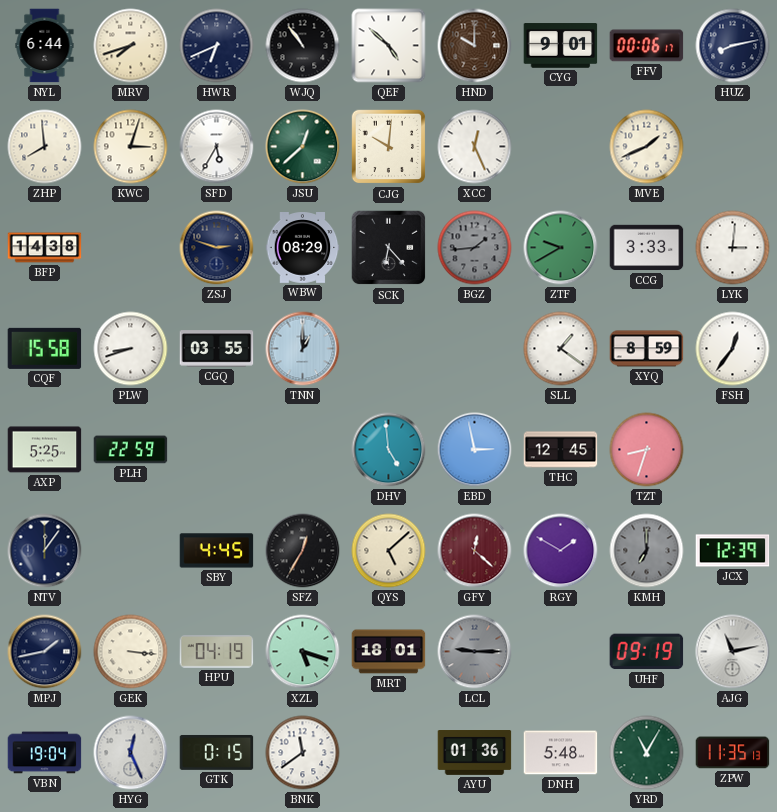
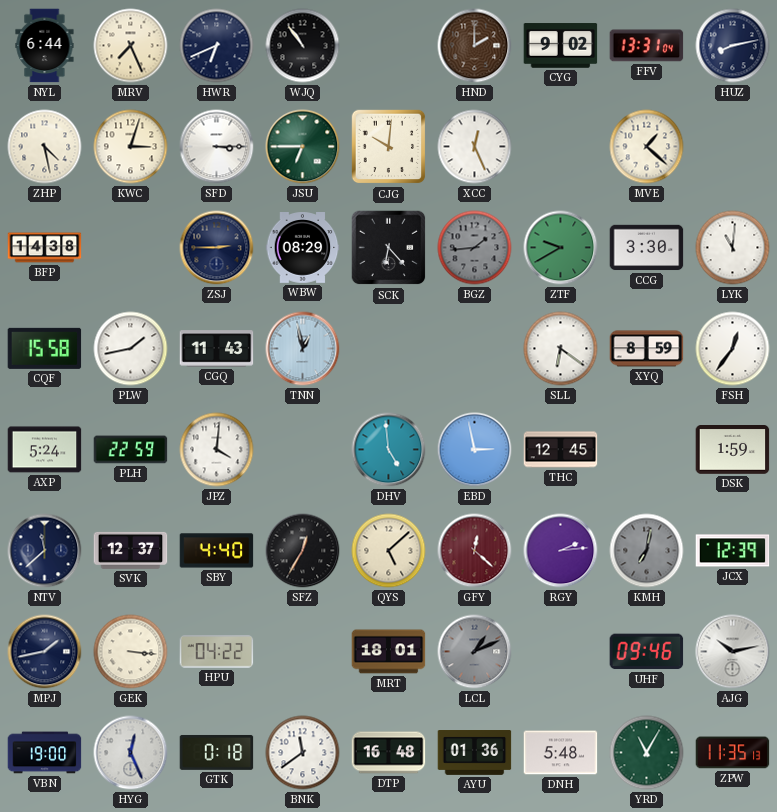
MRV: 7:42 -> 7:26 (131, 46)
QEF: 4:52 -> none (389, 46)
HND: 10:00 -> 2:00 (475, 46)
CYG: 9:01 -> 9:02 (561, 46)
FFV: 00:06 -> 13:31 (647, 46)
ZHP: 7:59 -> 4:28 (45, 147)
SFD: 5:35 -> 3:15 (217, 147)
JSU: 12:38 -> 6:45 (303, 147)
MVE: 1:41 -> 1:22 (647, 147)
ZSJ: 2:48 -> 2:45 (217, 248)
CCG: 3:33 -> 3:30 (647, 248)
LYK: 3:01 -> 11:01 (733, 248)
PLW: 8:42 -> 1:43 (131, 349)
CGQ: 03:55 -> 11:43 (217, 349)
TNN: 1:00 -> 12:58 (303, 349)
SLL: 1:21 -> 6:21 (561, 349)
AXP: 5:25 -> 5:24 (45, 450)
JPZ: none -> 4:01 (217, 450)
TZT: 8:33 -> none (647, 450)
DSK: none -> 1:59 (733, 450)
NTV: 12:06 -> 11:38 (45, 551)
SVK: none -> 12:37 (131, 550)
SBY: 4:45 -> 4:40 (217, 551)
RGY: 1:50 -> 2:14 (561, 551)
KMH: 7:00 -> 7:02 (647, 551)
HPU: 04:19 -> 04:22 (217, 652)
XZL: 5:18 -> none (303, 652)
LCL: 9:15 -> 1:11 (475, 652)
UHF: 09:19 -> 09:46 (647, 652)
AJG: 11:13 -> 10:13 (733, 652)
VBN: 19:04 -> 19:00 (45, 753)
GTK: 0:15 -> 0:18 (217, 752)
DTP: none -> 16:48 (389, 753)
